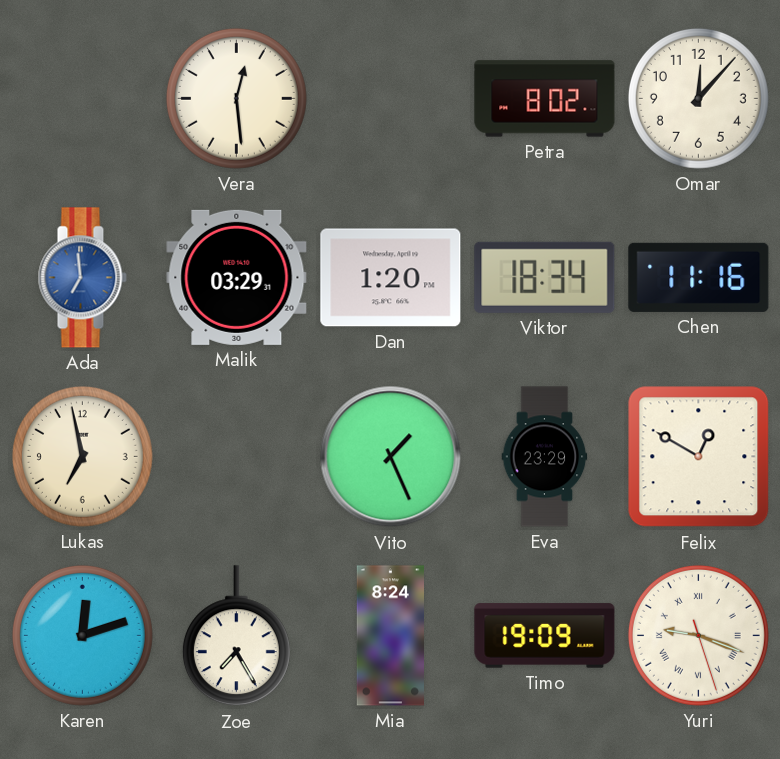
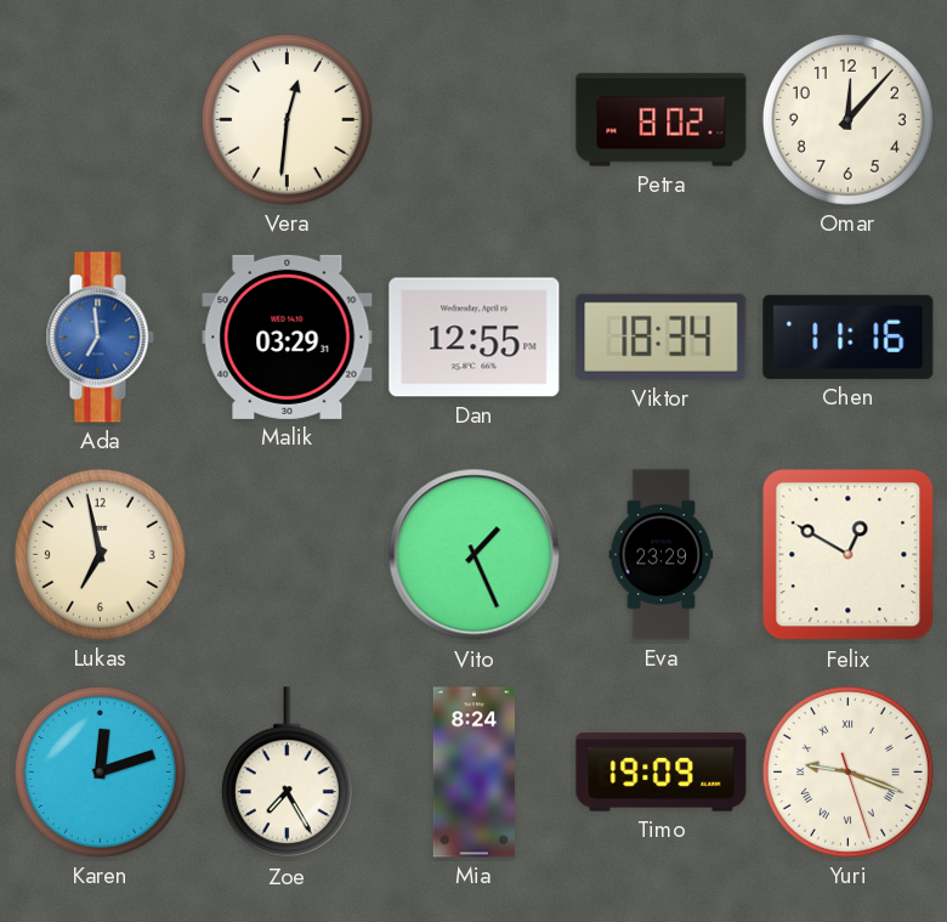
Vera: 12:29 -> 12:31 (287, 119)
Dan: 1:20 -> 12:55 (475, 338)
